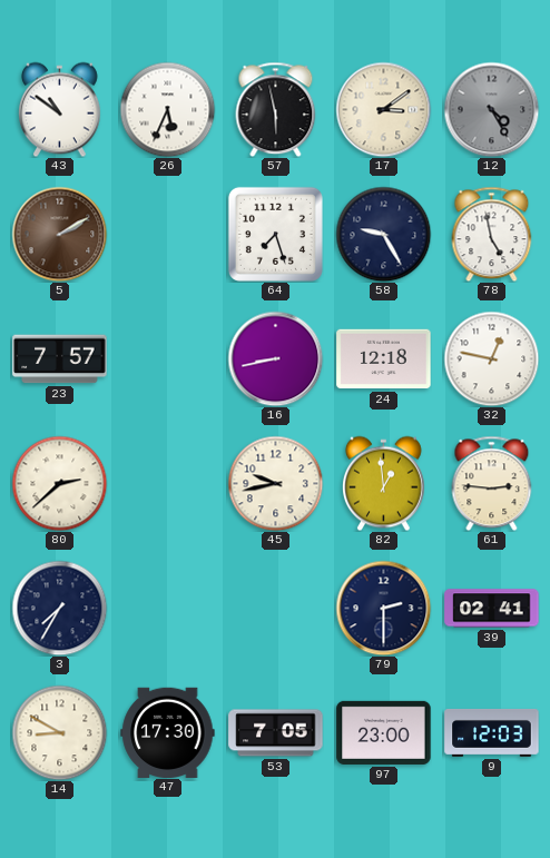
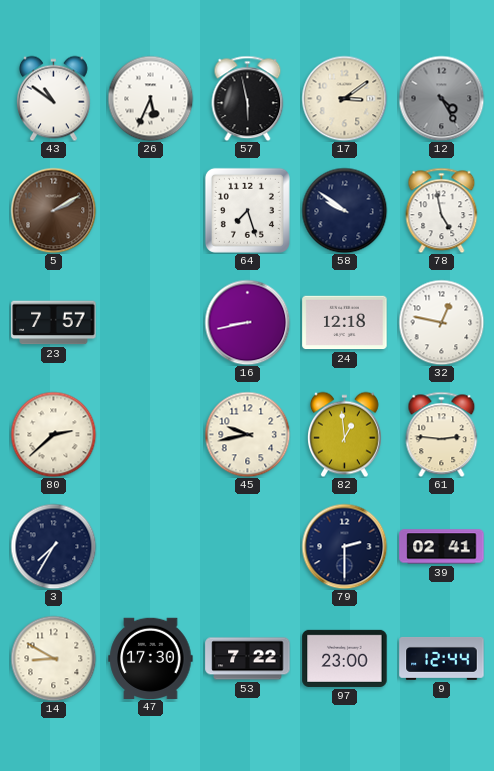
58: 9:25 -> 9:51 (344, 210)
53: 7:05 -> 7:22 (248, 659)
9: 12:03 -> 12:44 (442, 658)
